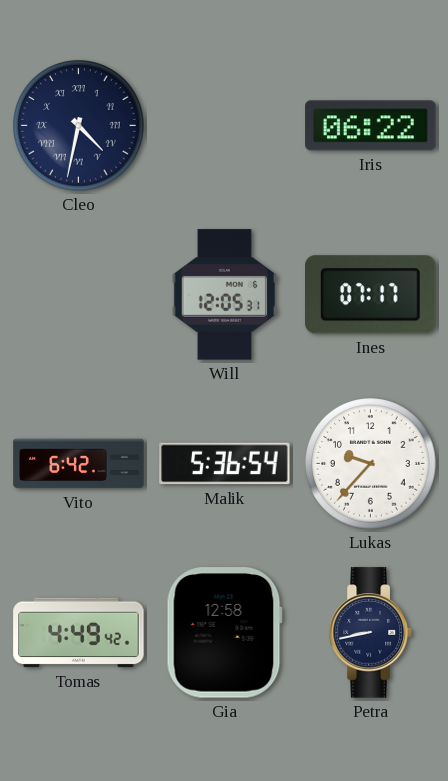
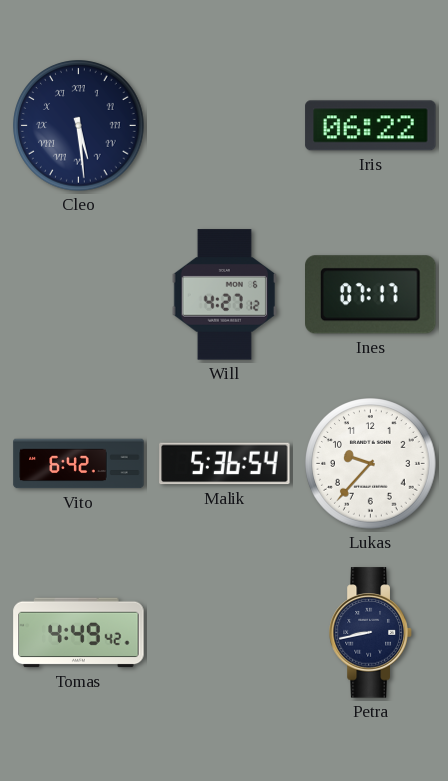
Cleo: 4:32 -> 5:29 (79, 126)
Will: 12:05 -> 4:27 (224, 295)
Gia: 12:58 -> none (224, 633)
